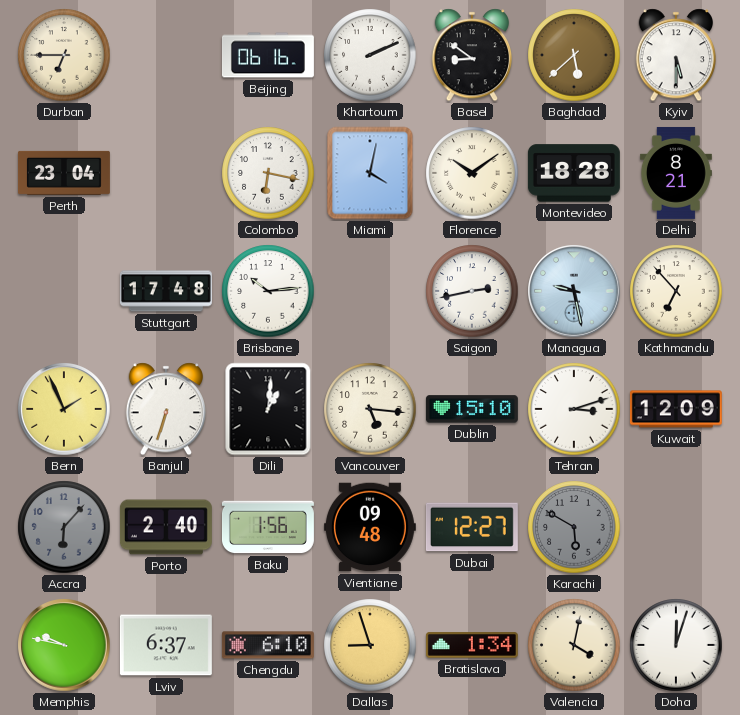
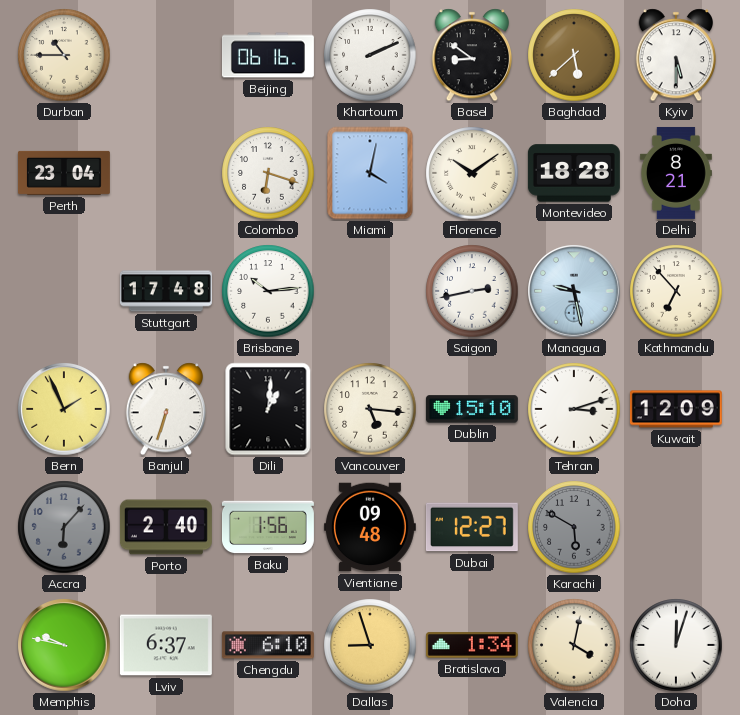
Durban: 6:45 -> 10:45 (64, 55)
Colombo: 6:17 -> 6:18 (268, 173)
